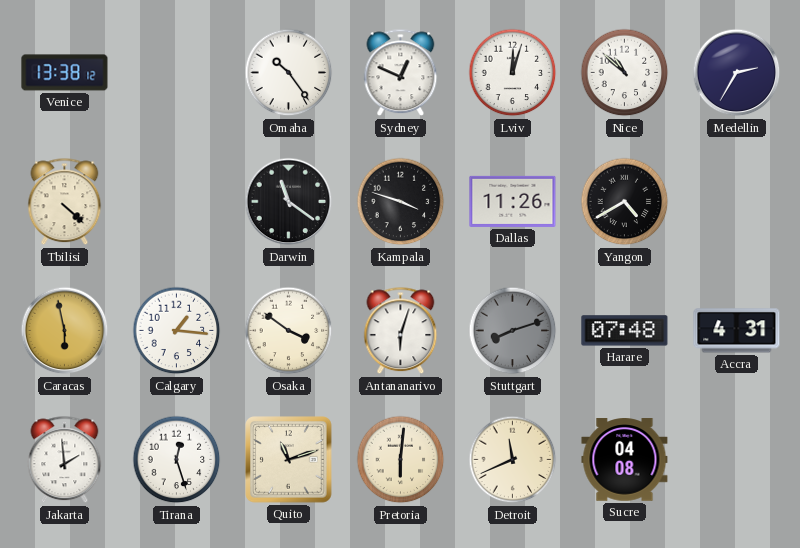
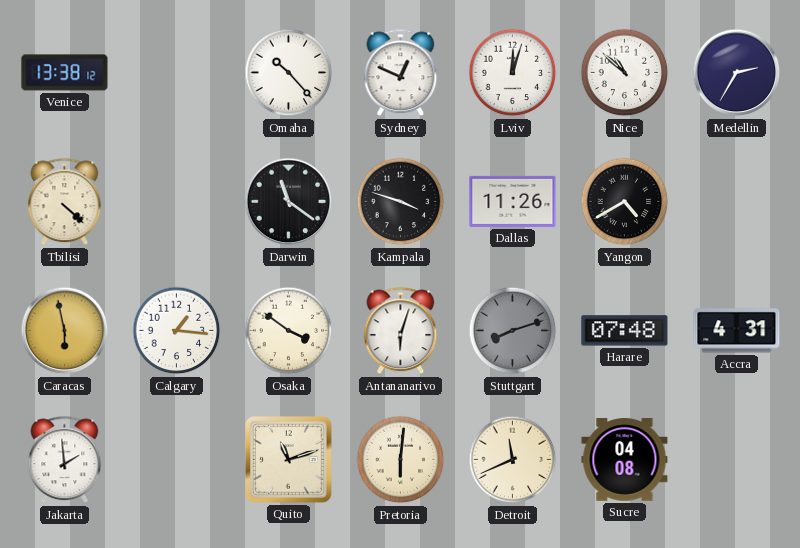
Omaha: 10:24 -> 10:23 (289, 73)
Tirana: 12:27 -> none (177, 460)
